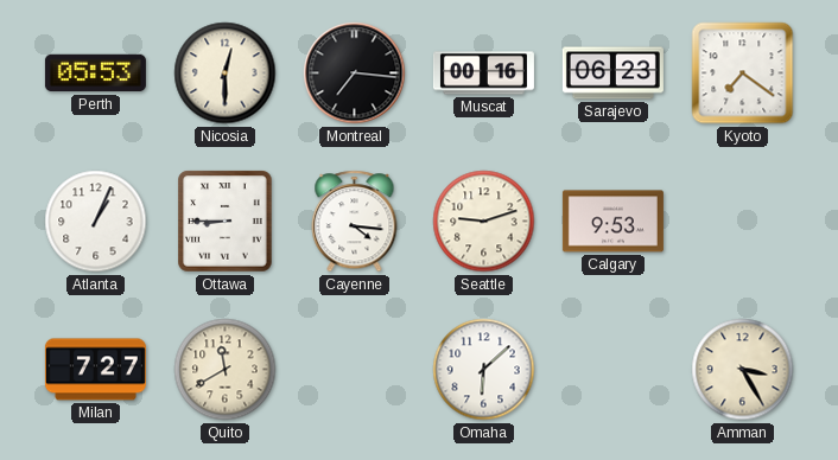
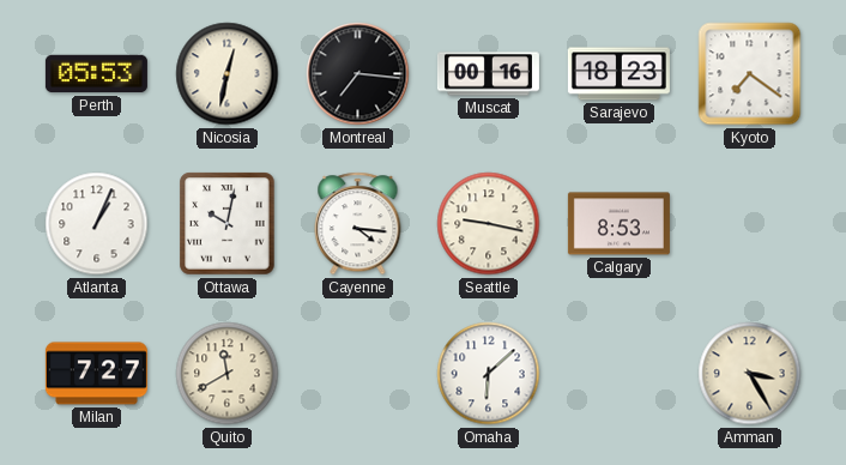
Nicosia: 12:30 -> 12:32 (228, 74)
Sarajevo: 06:23 -> 18:23 (618, 74)
Ottawa: 8:45 -> 10:02 (228, 224)
Seattle: 9:12 -> 9:17 (489, 224)
Calgary: 9:53 -> 8:53 (618, 224)
